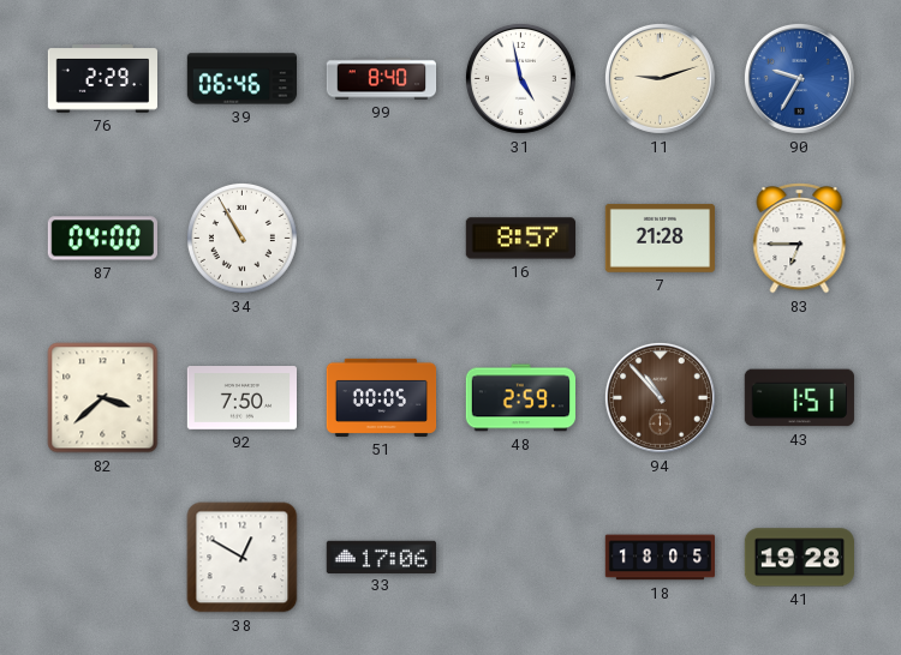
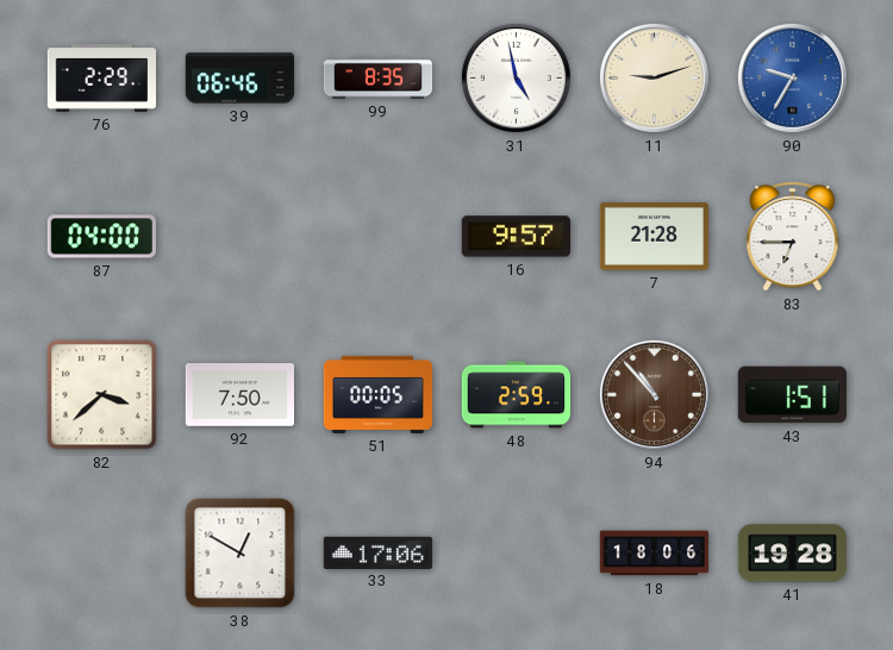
99: 8:40 -> 8:35 (379, 79)
34: 10:55 -> none (241, 238)
16: 8:57 -> 9:57 (516, 237)
18: 18:05 -> 18:06 (654, 554)
